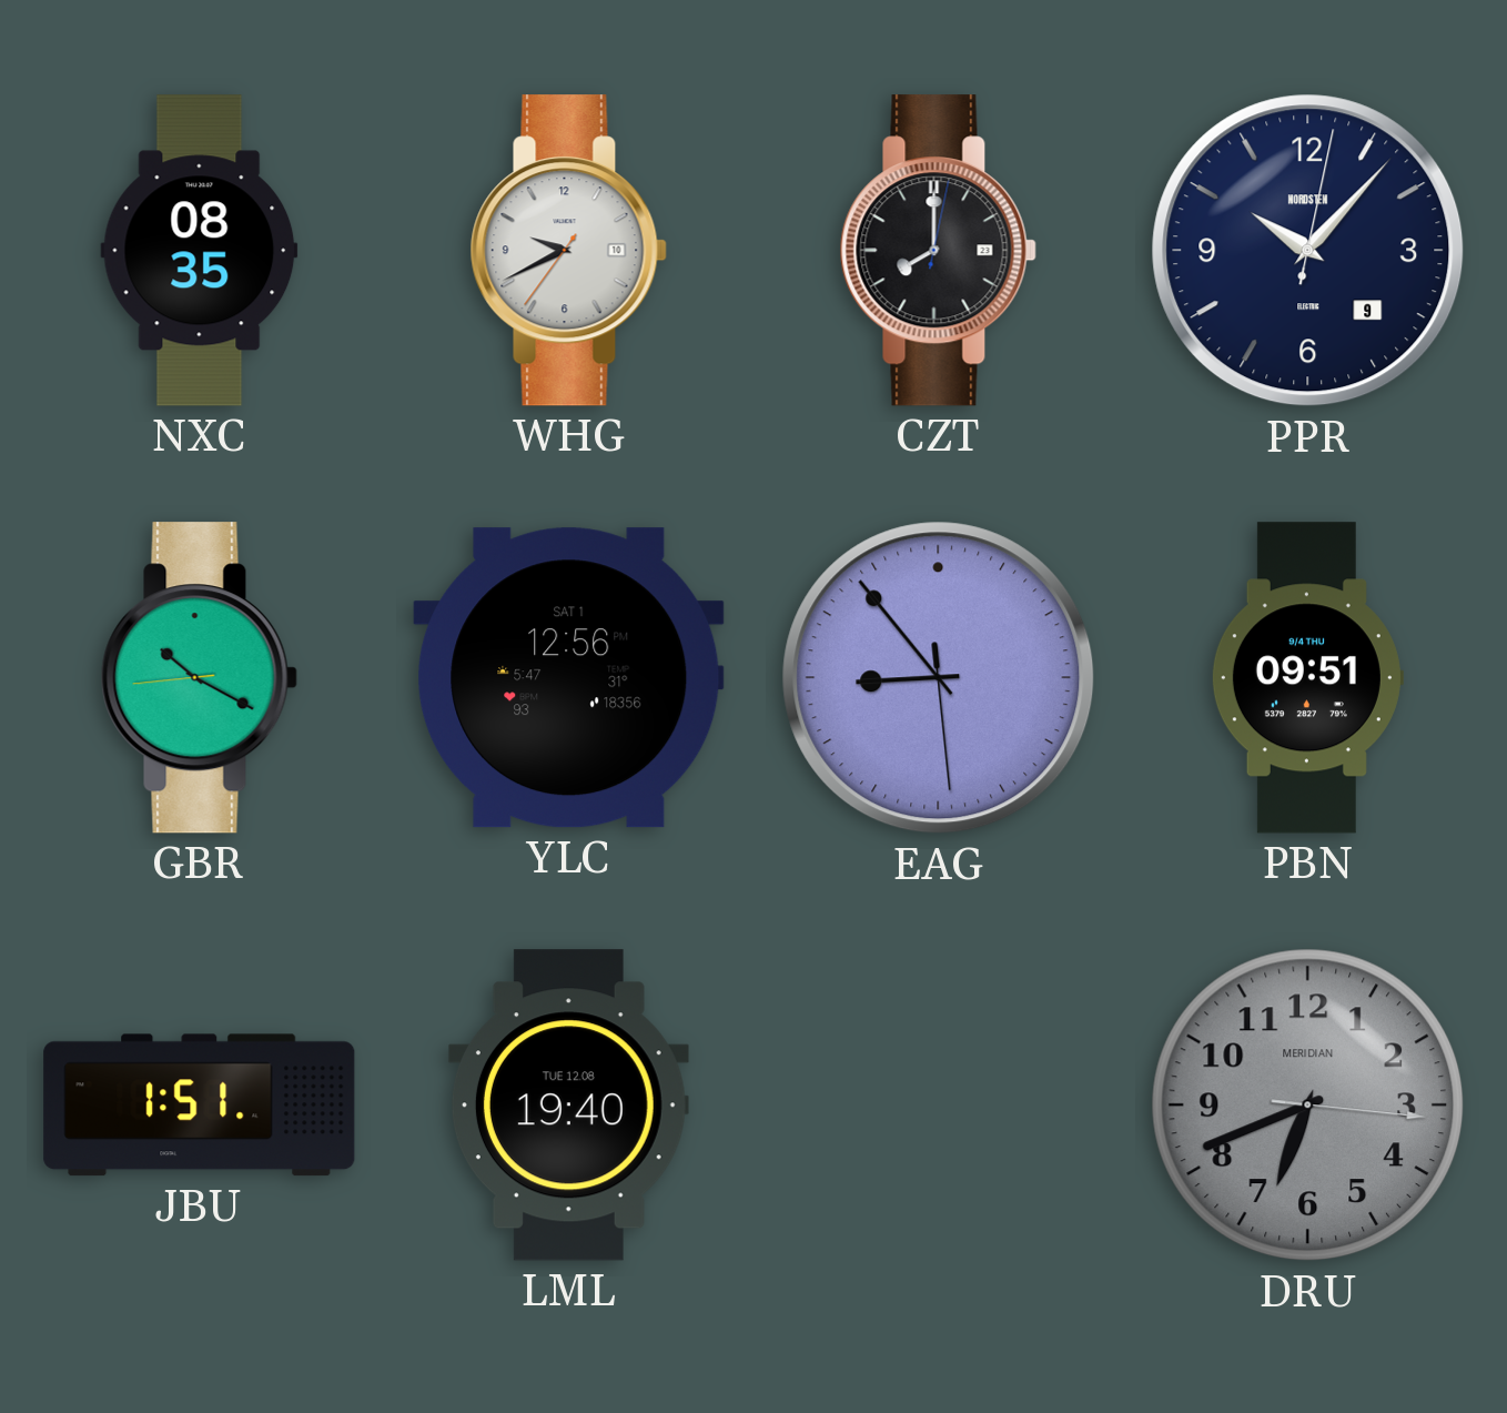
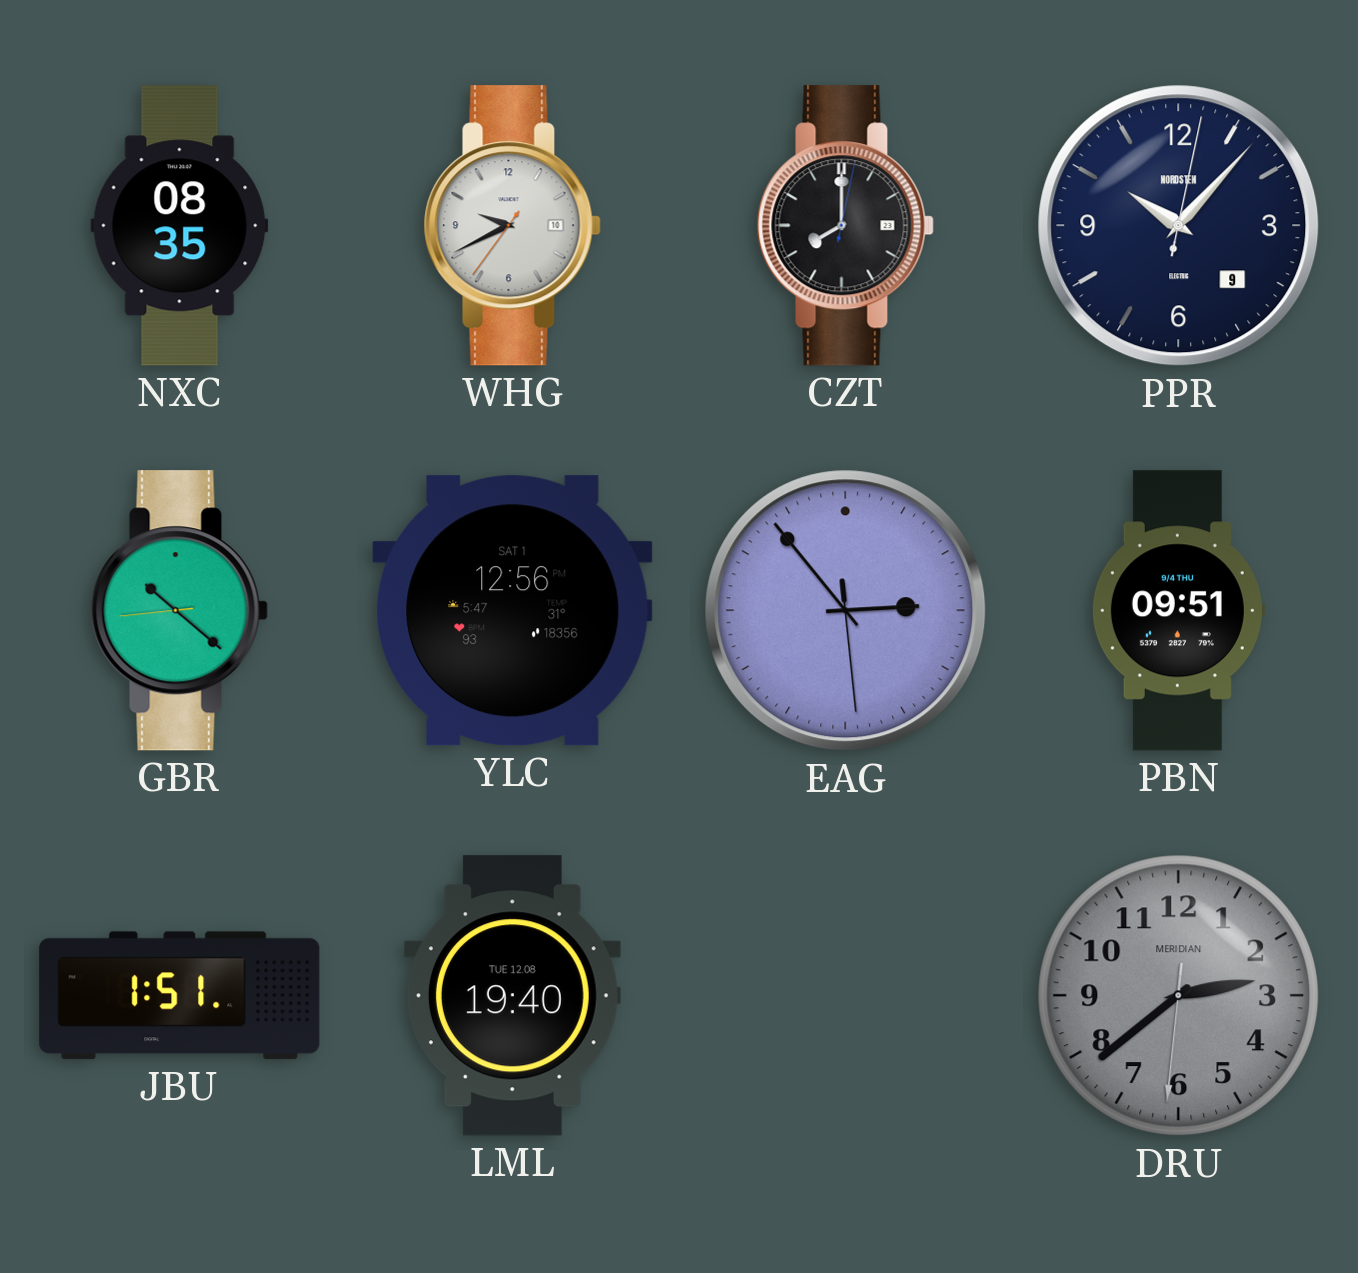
GBR: 10:19 -> 10:21 (179, 611)
EAG: 8:53 -> 2:53 (846, 611)
DRU: 6:41 -> 2:38 (1179, 996)
